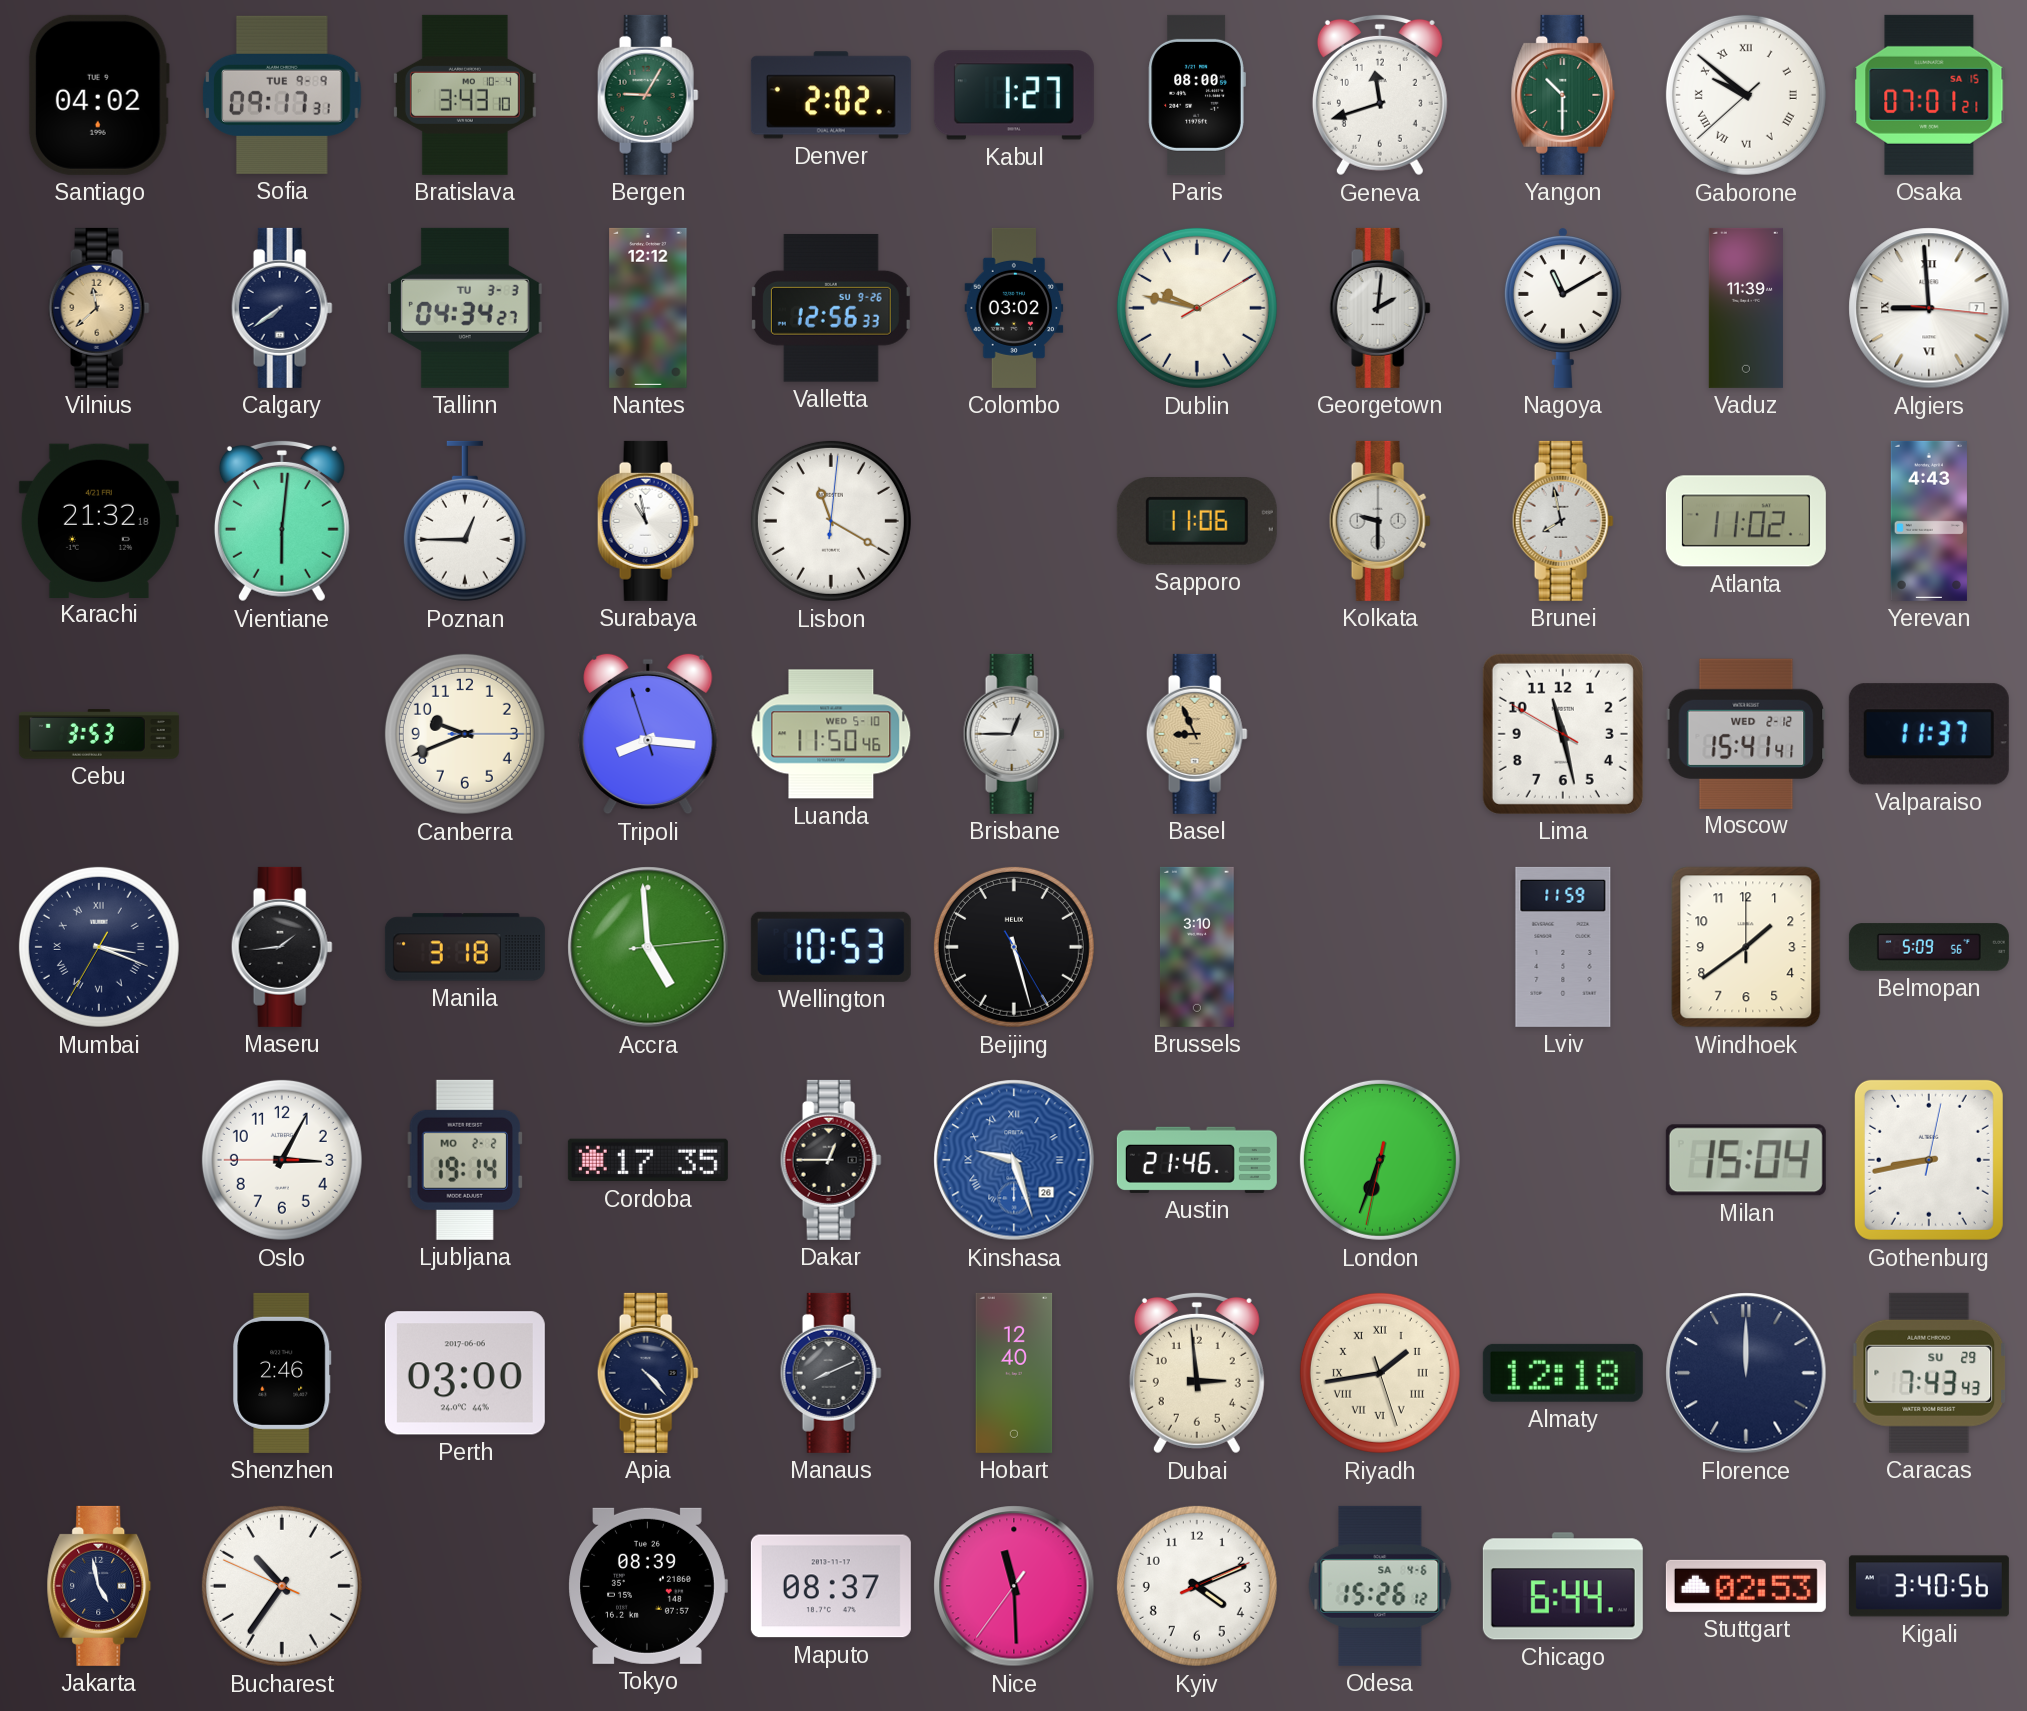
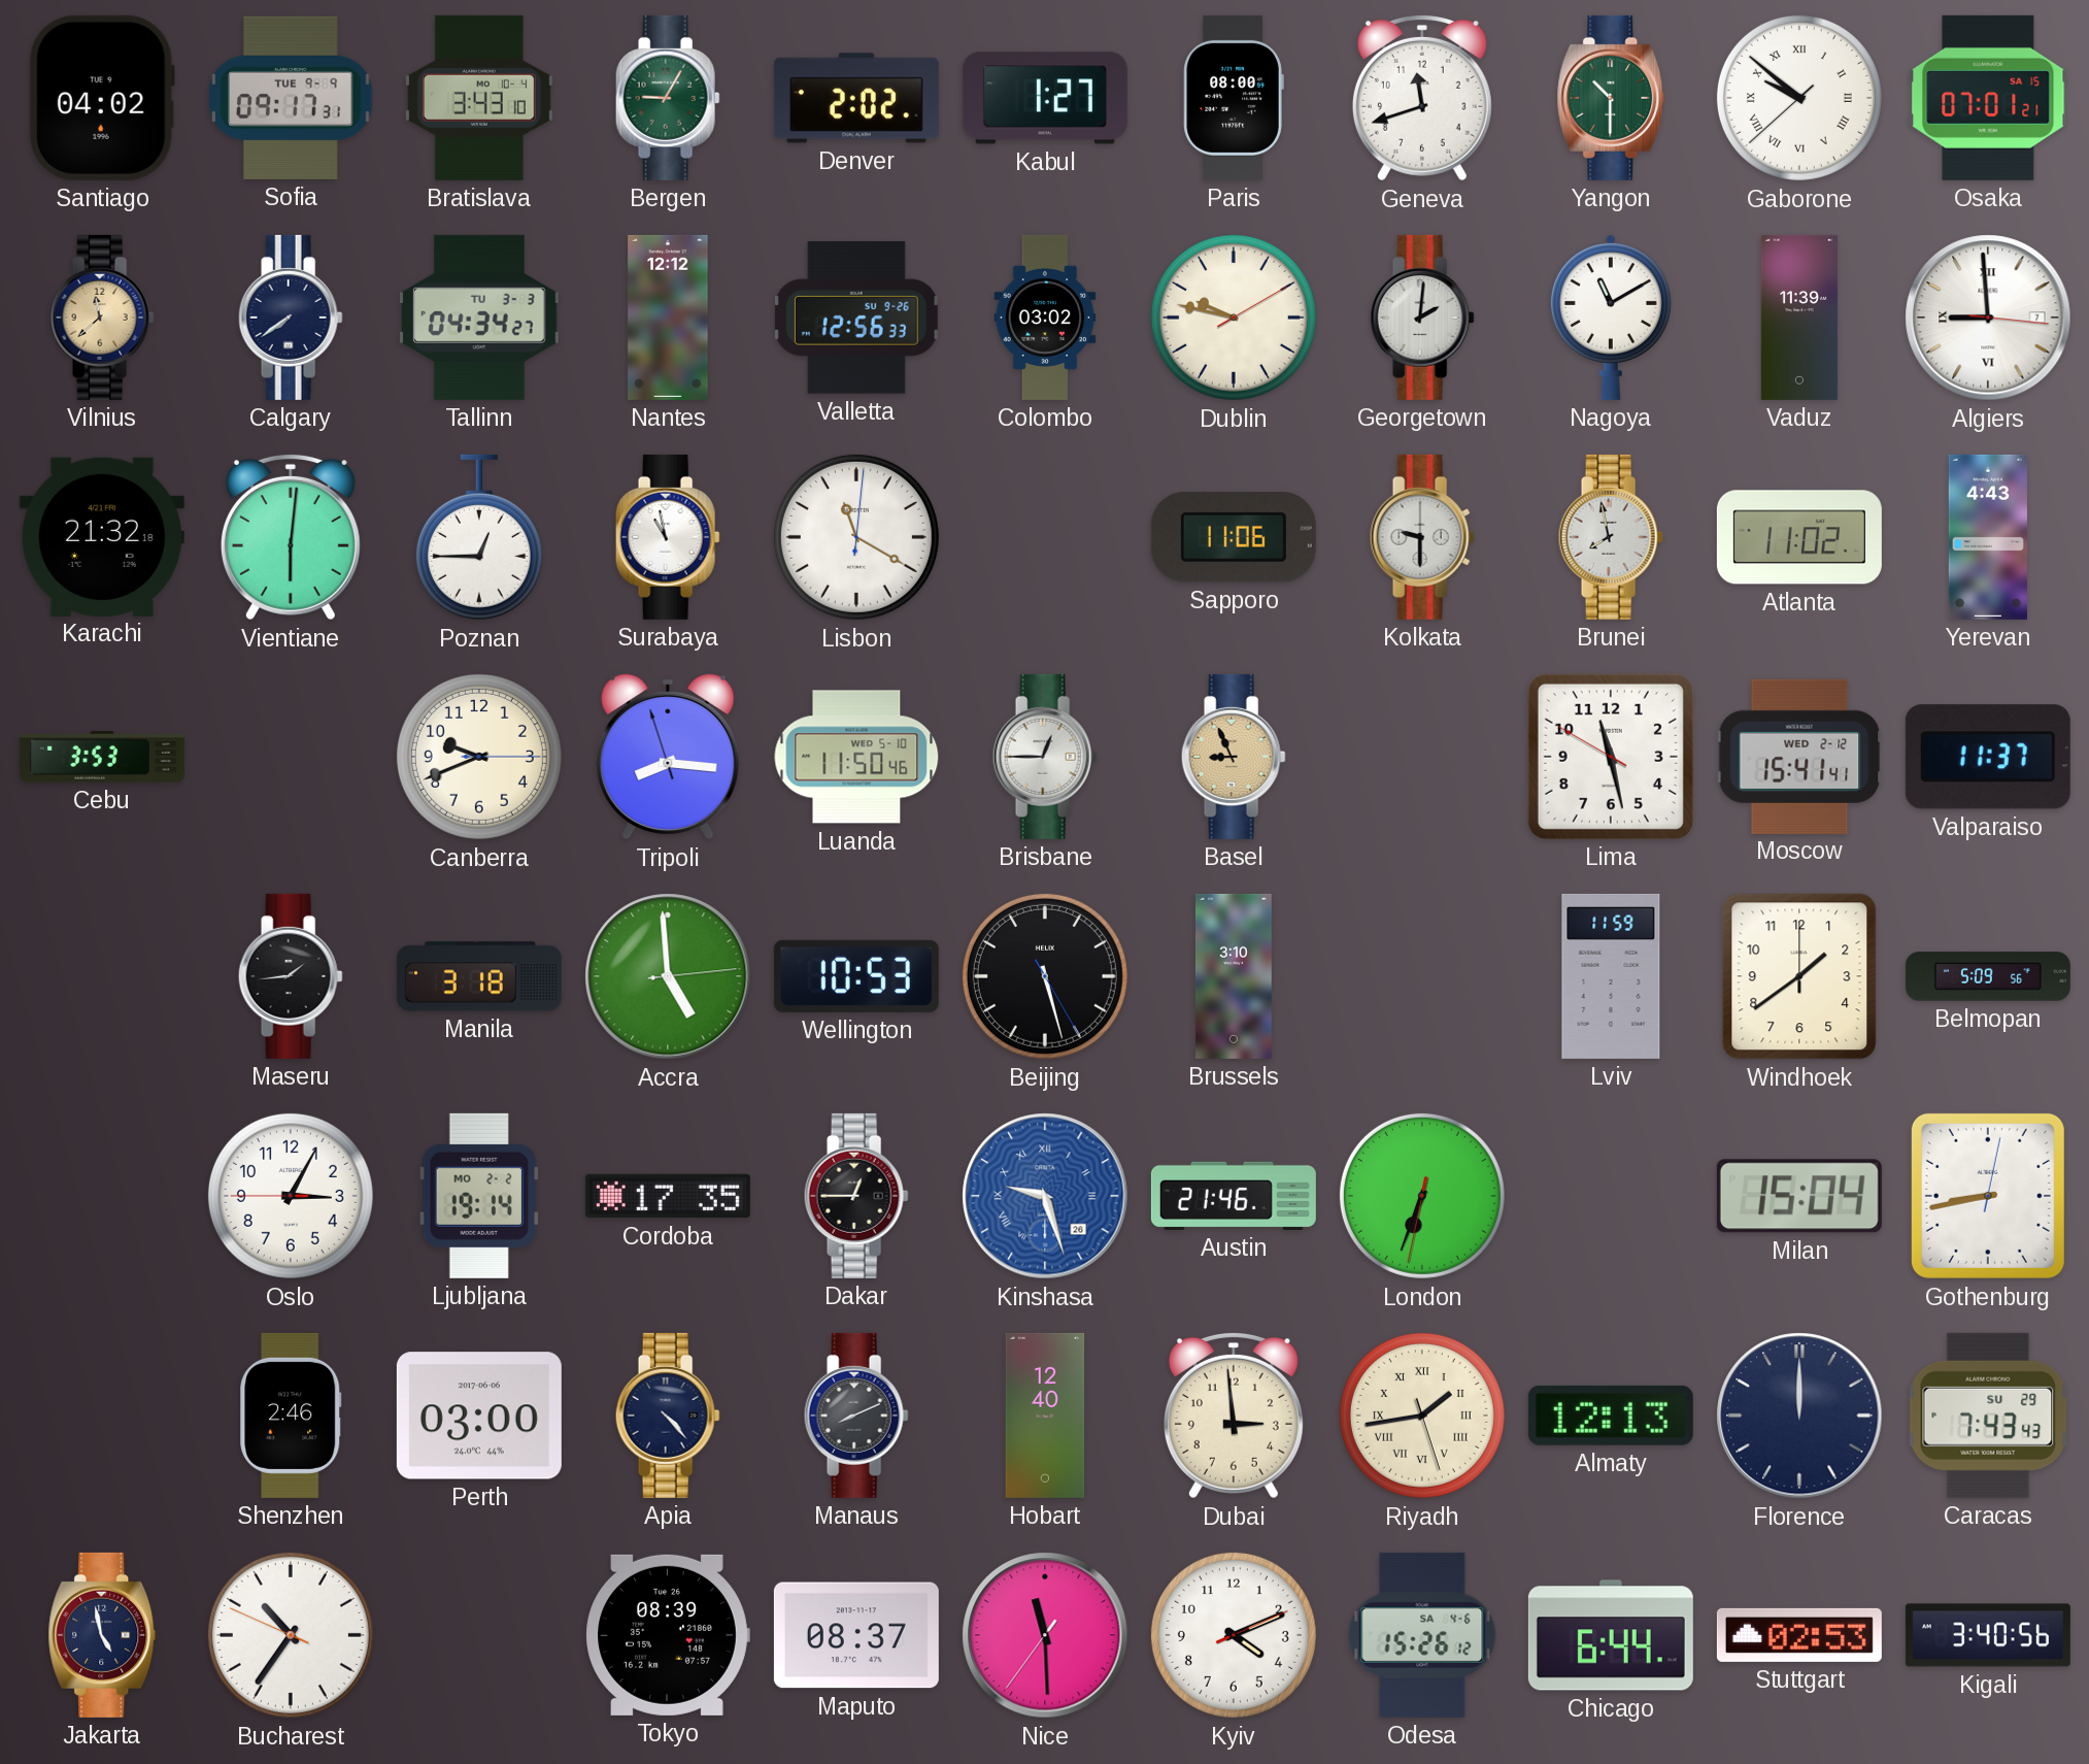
Mumbai: 3:18 -> none (99, 947)
Almaty: 12:18 -> 12:13 (1611, 1416)
